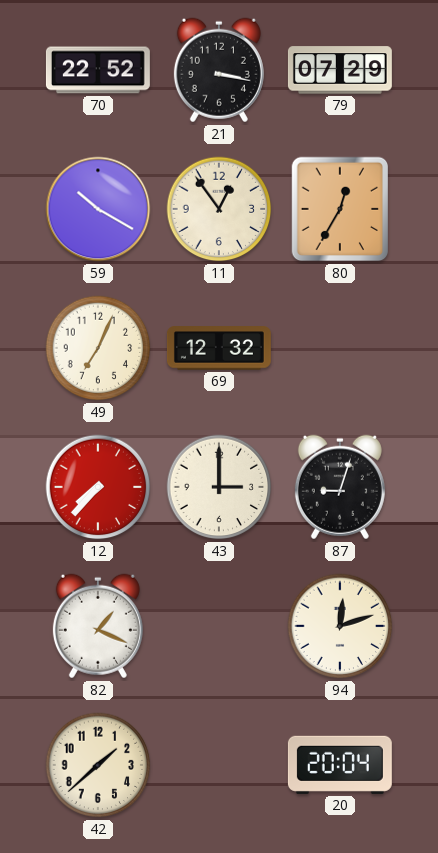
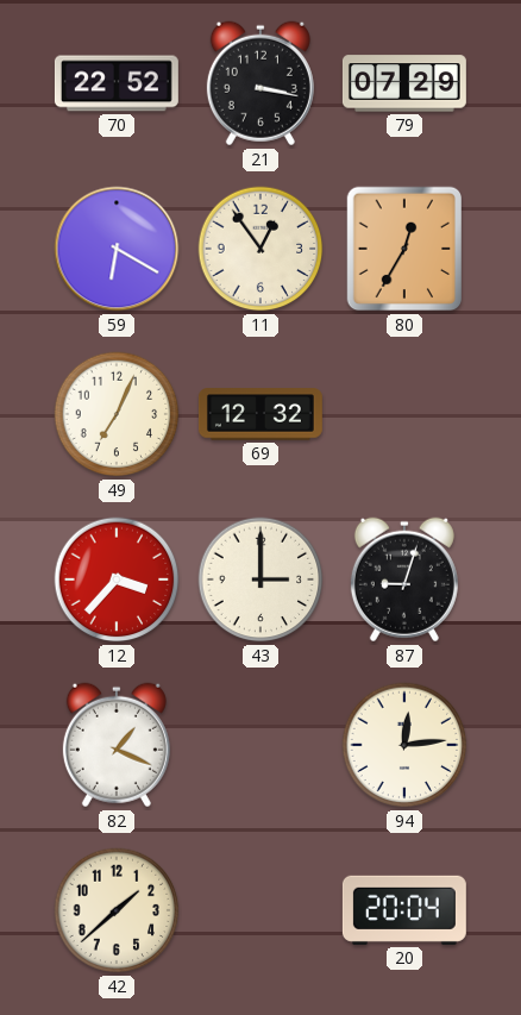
59: 10:20 -> 6:20 (117, 249)
12: 7:37 -> 3:37 (117, 579)
94: 12:12 -> 12:14 (404, 745)
